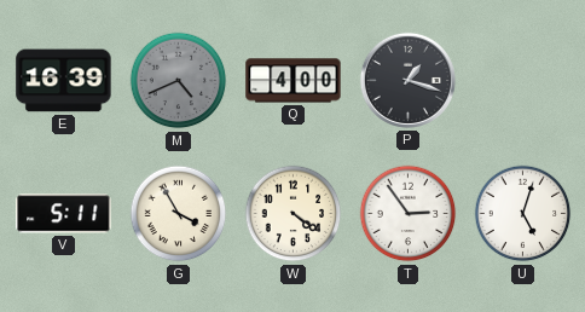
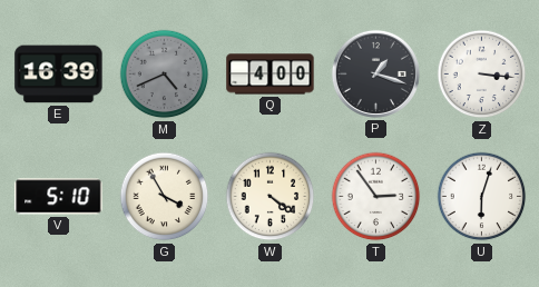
Z: none -> 3:16 (482, 75)
V: 5:11 -> 5:10 (59, 197)
U: 5:03 -> 6:03 (482, 197)
